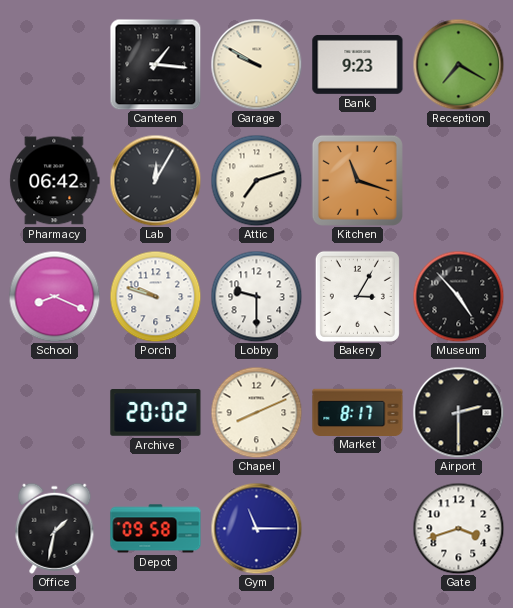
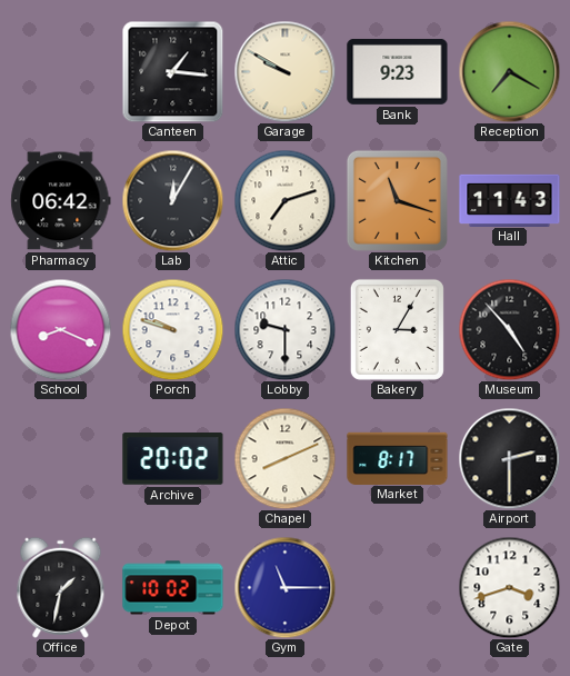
Hall: none -> 11:43 (510, 200)
Depot: 09:58 -> 10:02 (173, 588)
